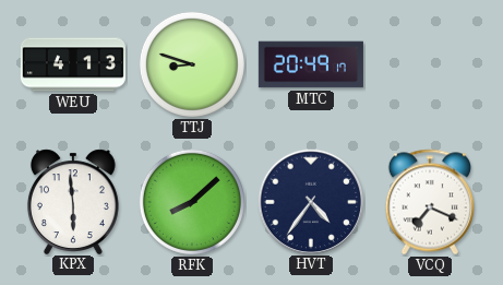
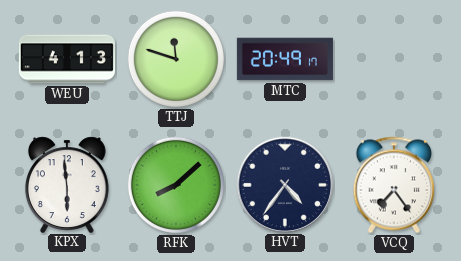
TTJ: 8:48 -> 11:48 (176, 59)
VCQ: 7:19 -> 7:24 (393, 185)
